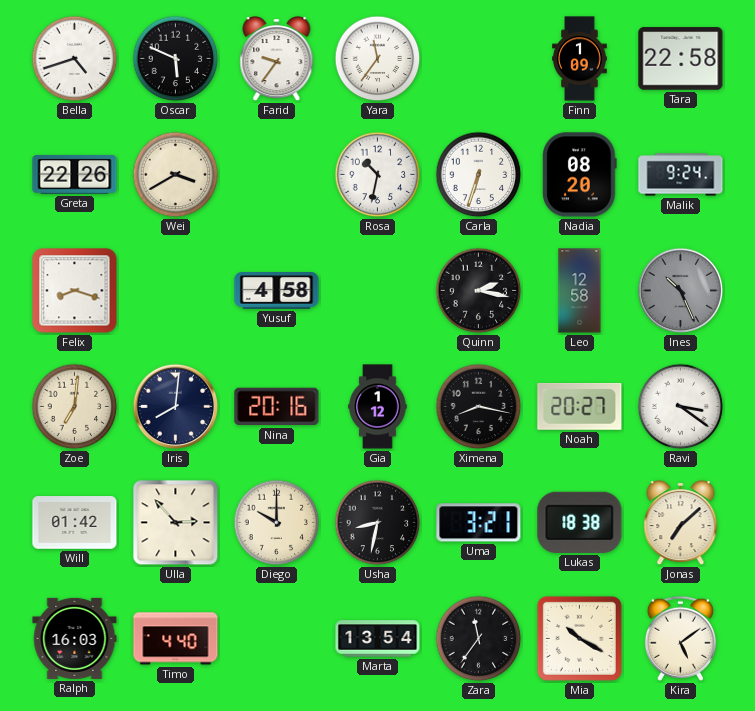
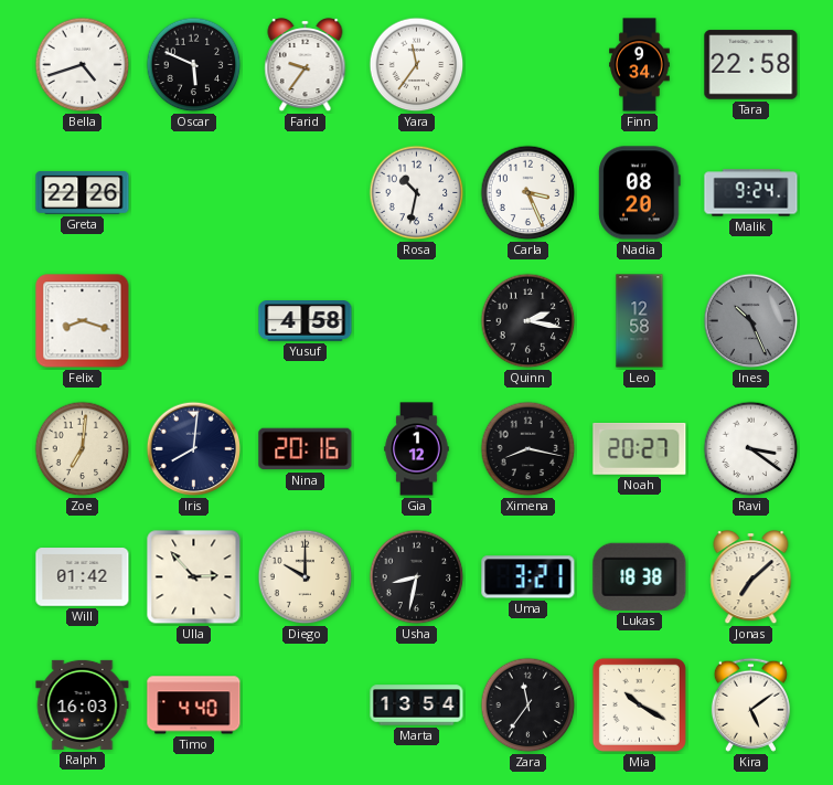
Finn: 1:09 -> 9:34 (640, 65)
Wei: 3:40 -> none (176, 175)
Carla: 6:33 -> 3:26 (528, 193)
